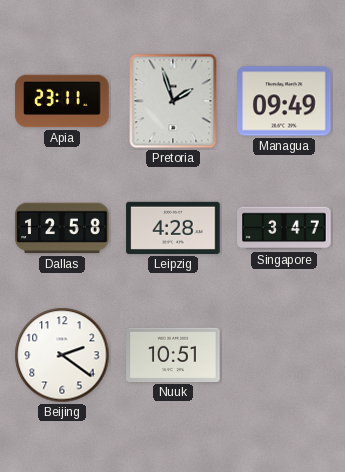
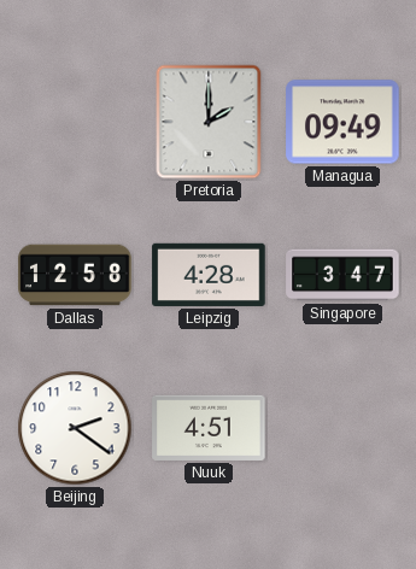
Apia: 23:11 -> none (62, 101)
Pretoria: 1:57 -> 2:00 (209, 122)
Nuuk: 10:51 -> 4:51 (209, 428)
